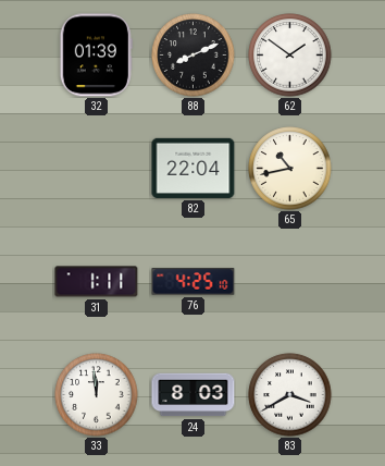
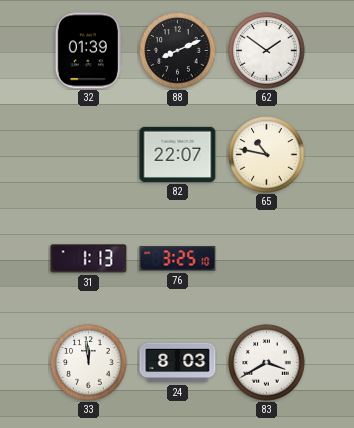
82: 22:04 -> 22:07 (178, 154)
65: 10:43 -> 10:47 (267, 155)
31: 1:11 -> 1:13 (89, 259)
76: 4:25 -> 3:25 (178, 259)
